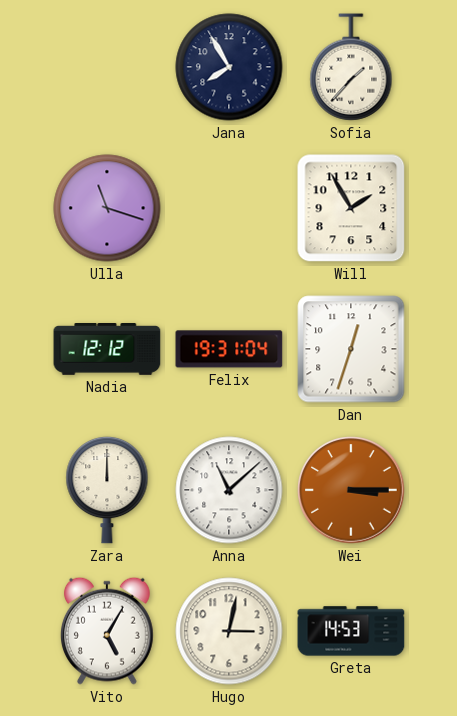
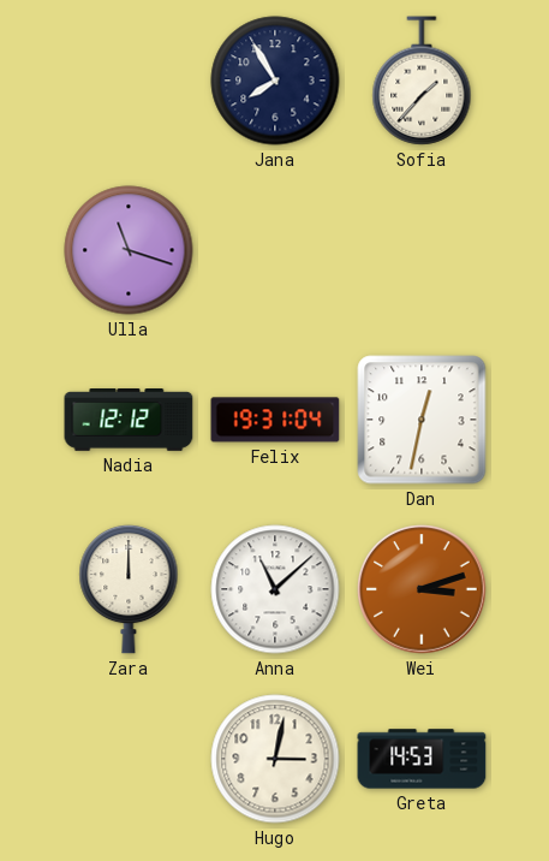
Will: 1:55 -> none (351, 208)
Dan: 12:33 -> 12:32 (422, 420)
Wei: 3:15 -> 3:12 (422, 589)
Vito: 5:05 -> none (107, 631)
